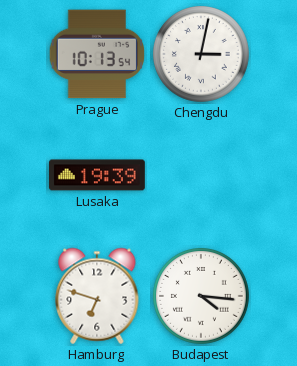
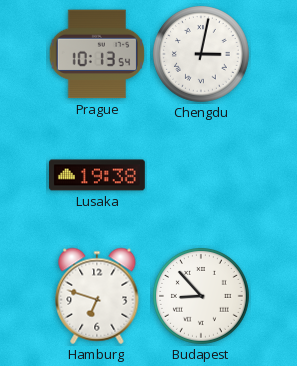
Lusaka: 19:39 -> 19:38 (98, 175)
Budapest: 4:16 -> 8:53 (202, 297)
